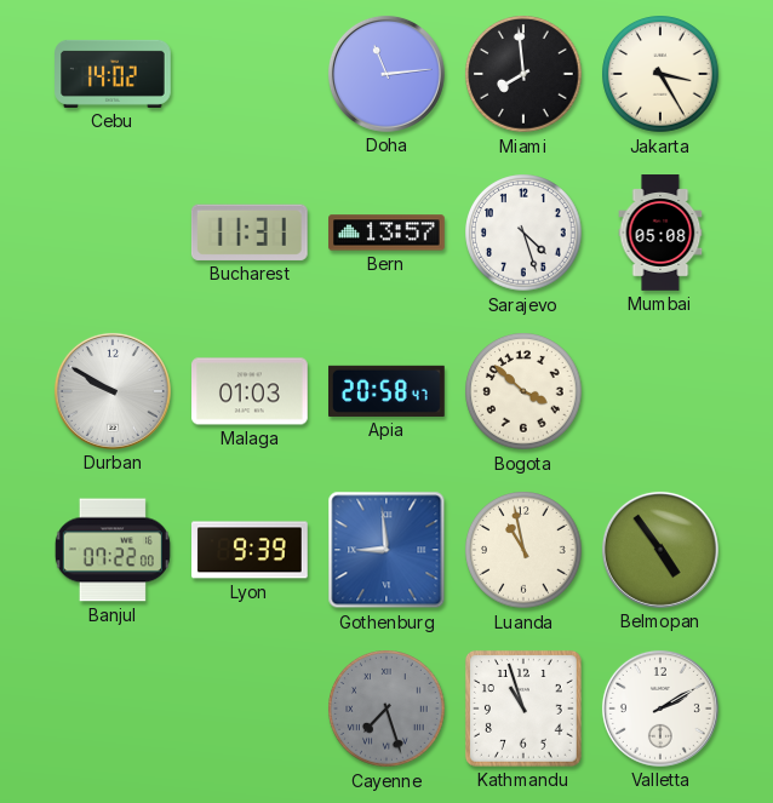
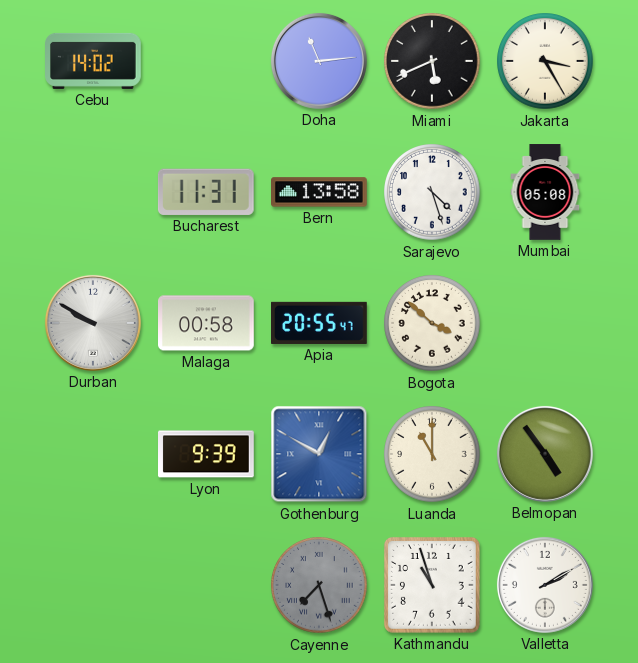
Miami: 7:59 -> 5:41 (432, 61)
Bern: 13:57 -> 13:58 (320, 192)
Malaga: 01:03 -> 00:58 (207, 323)
Apia: 20:58 -> 20:55 (320, 323)
Banjul: 07:22 -> none (113, 550)
Gothenburg: 8:59 -> 12:50 (319, 454)
Luanda: 10:58 -> 11:00 (432, 454)
